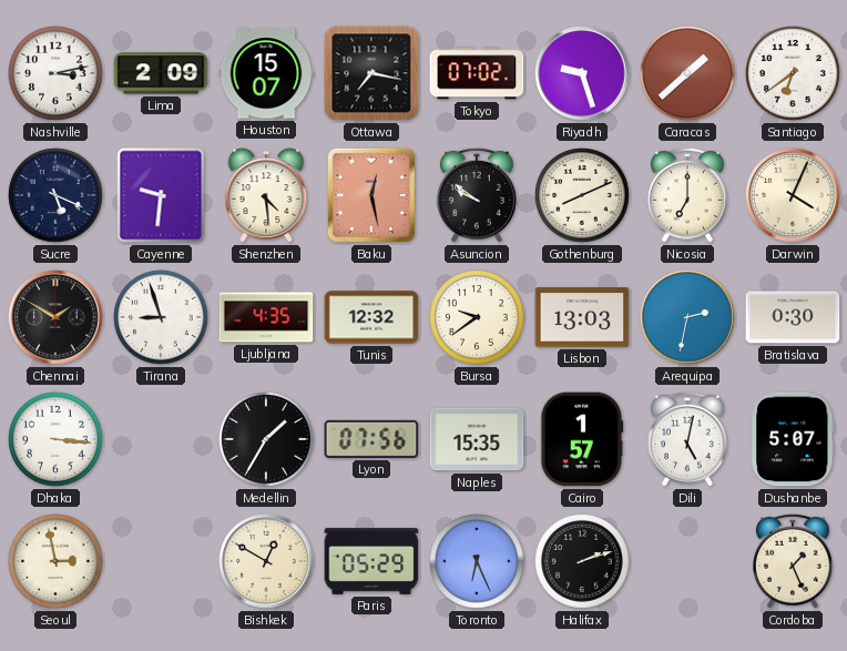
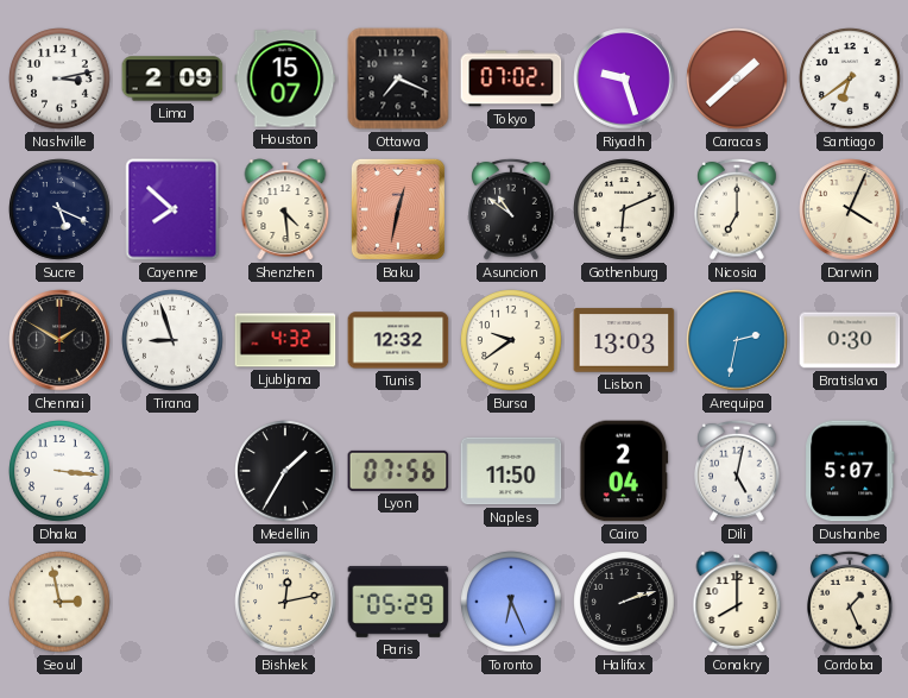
Ottawa: 7:17 -> 7:19 (398, 78)
Cayenne: 9:31 -> 7:52 (172, 209)
Baku: 12:28 -> 12:32 (398, 209)
Asuncion: 9:51 -> 10:51 (511, 209)
Gothenburg: 8:11 -> 6:11 (624, 209)
Ljubljana: 4:35 -> 4:32 (285, 340)
Naples: 15:35 -> 11:50 (511, 471)
Cairo: 1:57 -> 2:04 (624, 471)
Bishkek: 12:50 -> 12:13 (285, 602)
Conakry: none -> 8:00 (737, 602)
